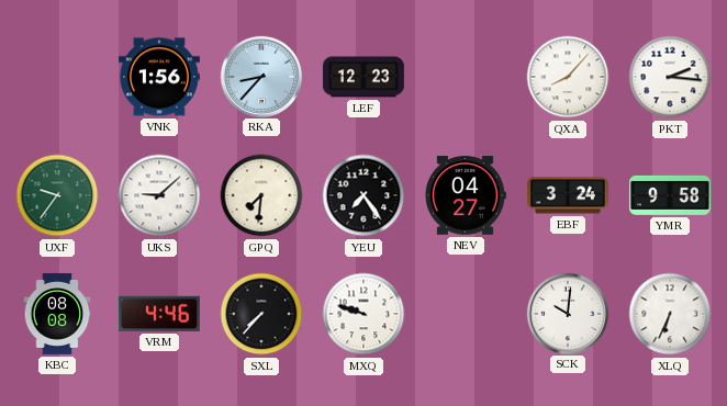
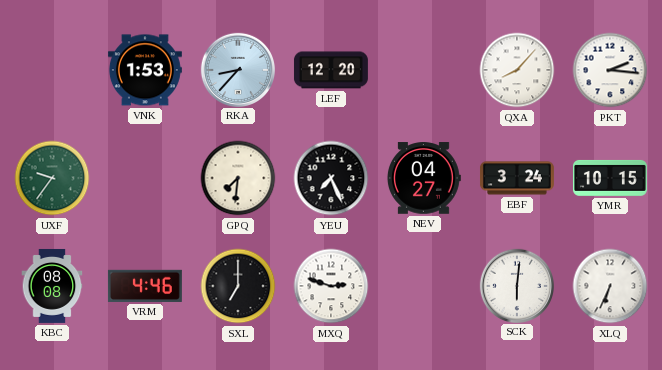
VNK: 1:56 -> 1:53 (145, 70)
LEF: 12:23 -> 12:20 (331, 70)
UKS: 9:08 -> none (159, 195)
YEU: 7:24 -> 7:26 (331, 178)
YMR: 9:58 -> 10:15 (610, 178)
SXL: 7:37 -> 7:00 (238, 286)
MXQ: 9:48 -> 2:48 (331, 286)
SCK: 10:01 -> 6:01 (516, 285)
